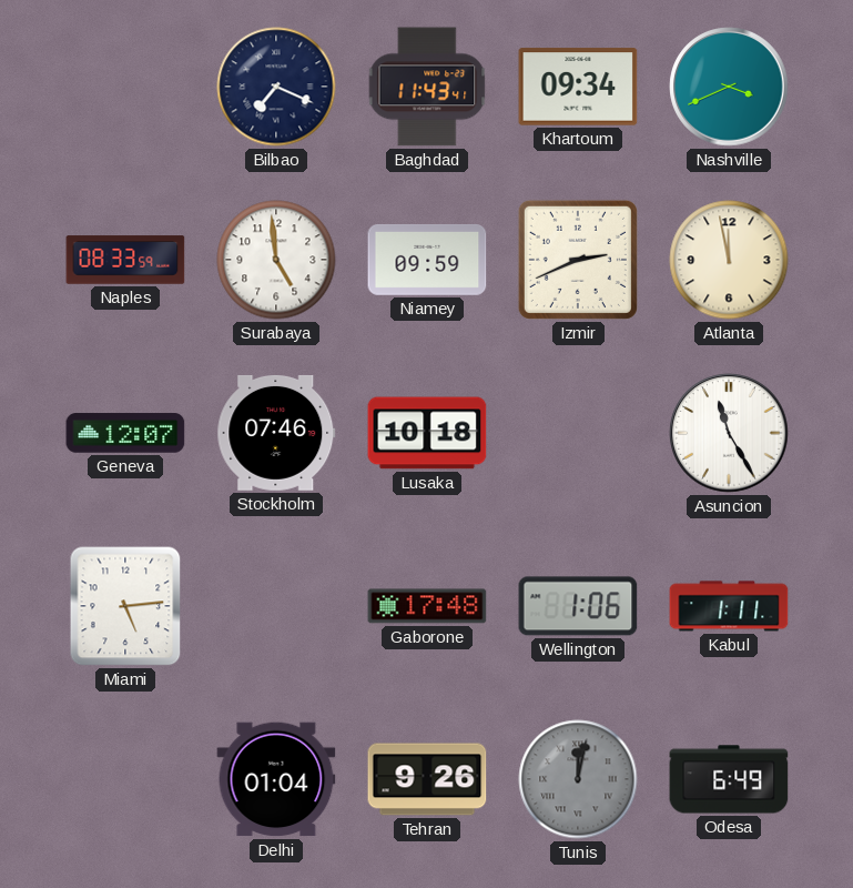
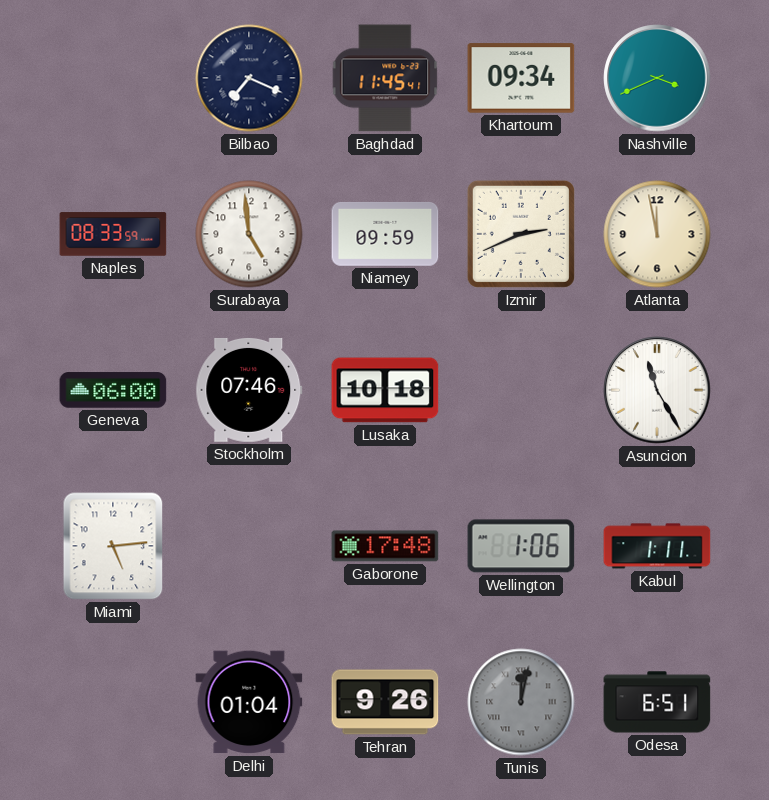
Baghdad: 11:43 -> 11:45 (385, 78)
Geneva: 12:07 -> 06:00 (113, 390)
Odesa: 6:49 -> 6:51 (657, 702)
